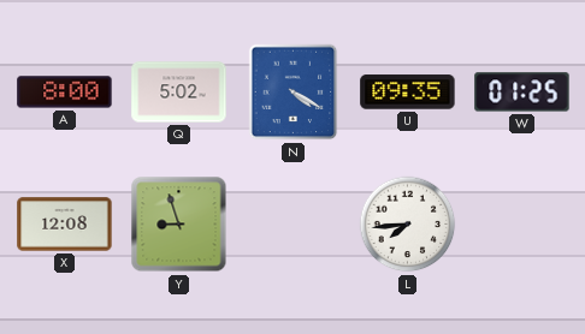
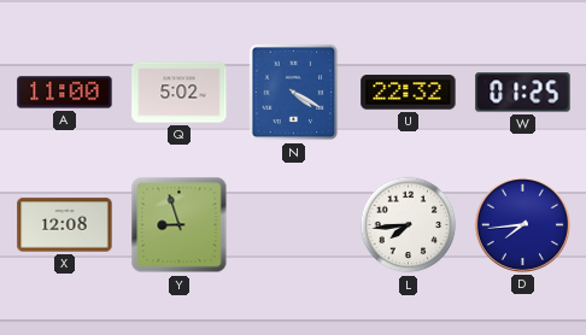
A: 8:00 -> 11:00 (65, 93)
U: 09:35 -> 22:32 (409, 93)
D: none -> 7:44 (522, 224)
